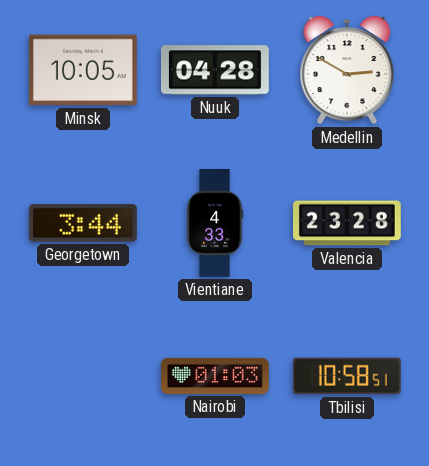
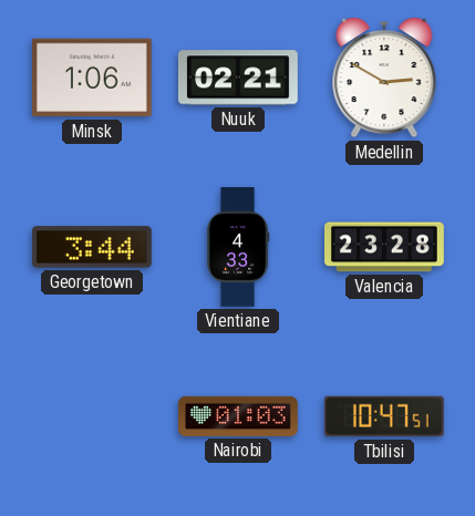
Minsk: 10:05 -> 1:06 (92, 78)
Nuuk: 04:28 -> 02:21 (239, 78)
Tbilisi: 10:58 -> 10:47 (384, 416)
